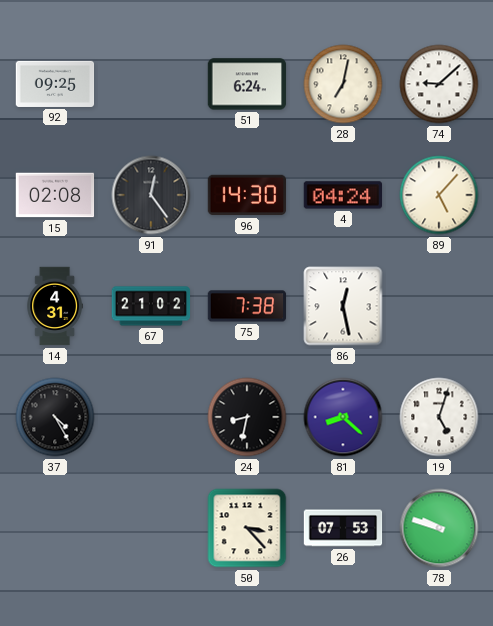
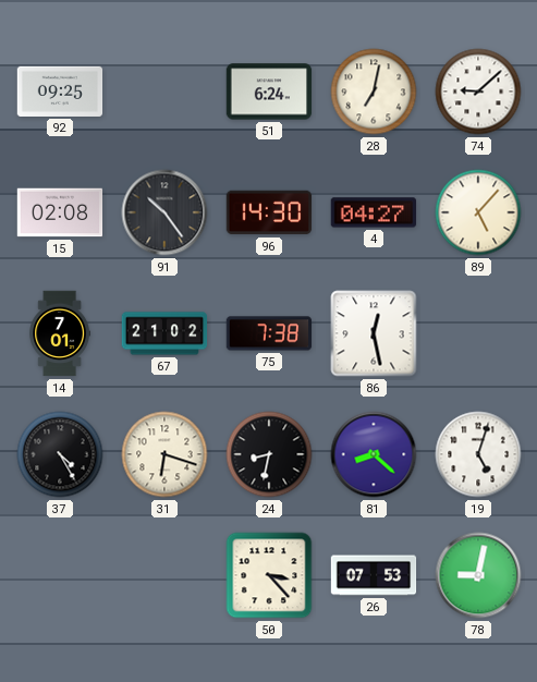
91: 12:24 -> 10:24 (164, 212)
4: 04:24 -> 04:27 (374, 212)
14: 4:31 -> 7:01 (59, 333)
31: none -> 6:18 (164, 454)
78: 9:48 -> 9:02 (478, 575)
